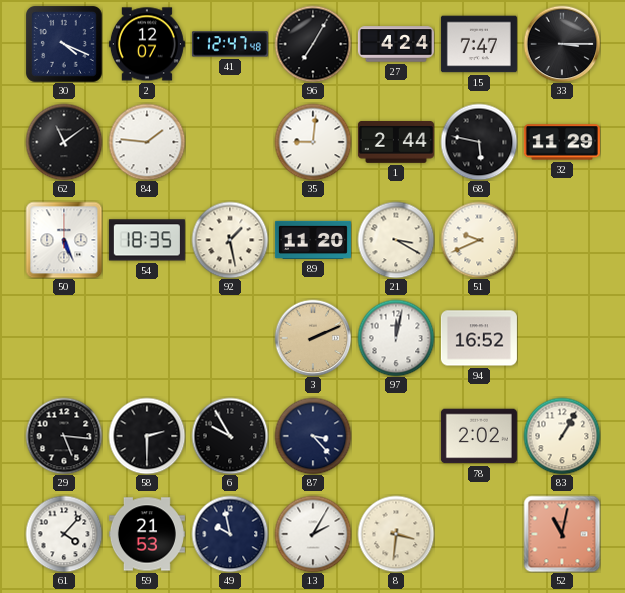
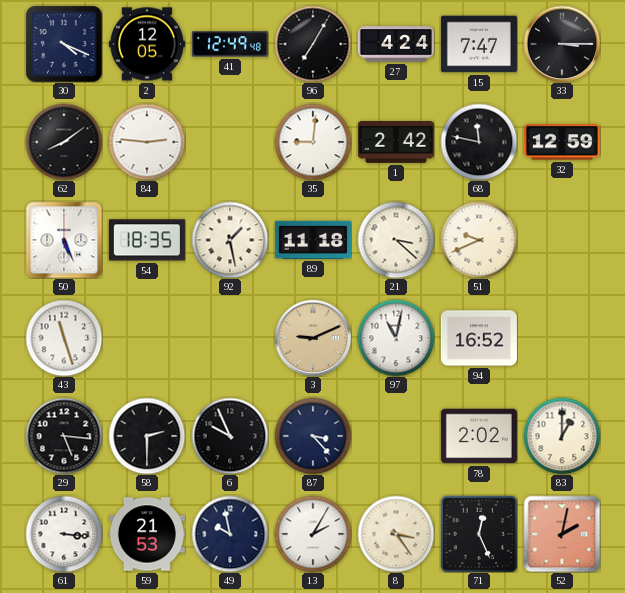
2: 12:07 -> 12:05 (147, 44)
41: 12:47 -> 12:49 (230, 44)
62: 11:09 -> 8:09 (64, 142)
84: 1:46 -> 2:46 (147, 142)
1: 2:44 -> 2:42 (396, 143)
68: 5:47 -> 11:47 (479, 142)
32: 11:29 -> 12:59 (562, 142)
89: 11:20 -> 11:18 (313, 240)
21: 3:20 -> 3:22 (396, 240)
43: none -> 11:27 (64, 338)
3: 2:11 -> 9:11 (313, 338)
97: 12:02 -> 11:02 (396, 338)
6: 9:55 -> 9:56 (230, 436)
83: 1:05 -> 1:00 (562, 436)
61: 4:07 -> 3:16 (64, 534)
8: 3:31 -> 3:24 (396, 534)
71: none -> 12:26 (479, 534)
52: 11:02 -> 2:02 (562, 534)
